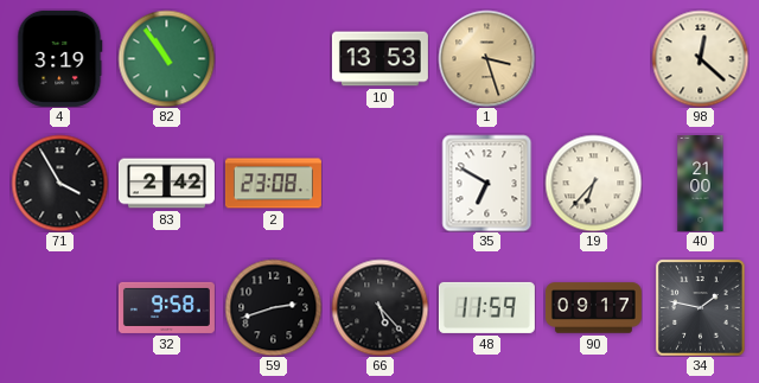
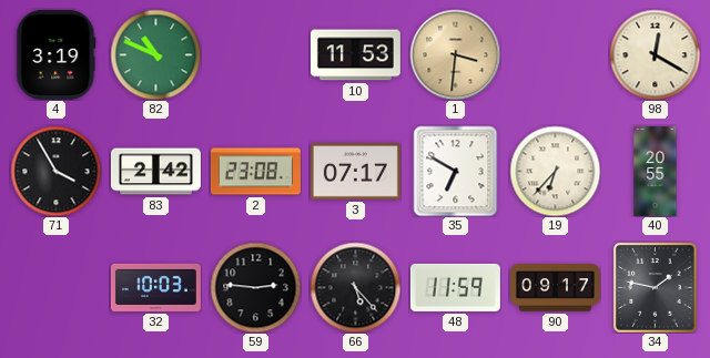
82: 10:54 -> 10:49 (155, 54)
10: 13:53 -> 11:53 (355, 55)
1: 3:27 -> 3:31 (455, 54)
98: 12:22 -> 12:20 (655, 54)
3: none -> 07:17 (355, 172)
40: 21:00 -> 20:55 (656, 171)
32: 9:58 -> 10:03 (155, 287)
59: 2:42 -> 2:46 (255, 287)
